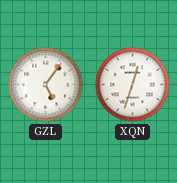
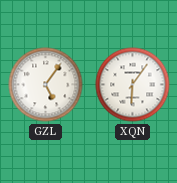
XQN: 12:33 -> 6:06 (133, 85)
